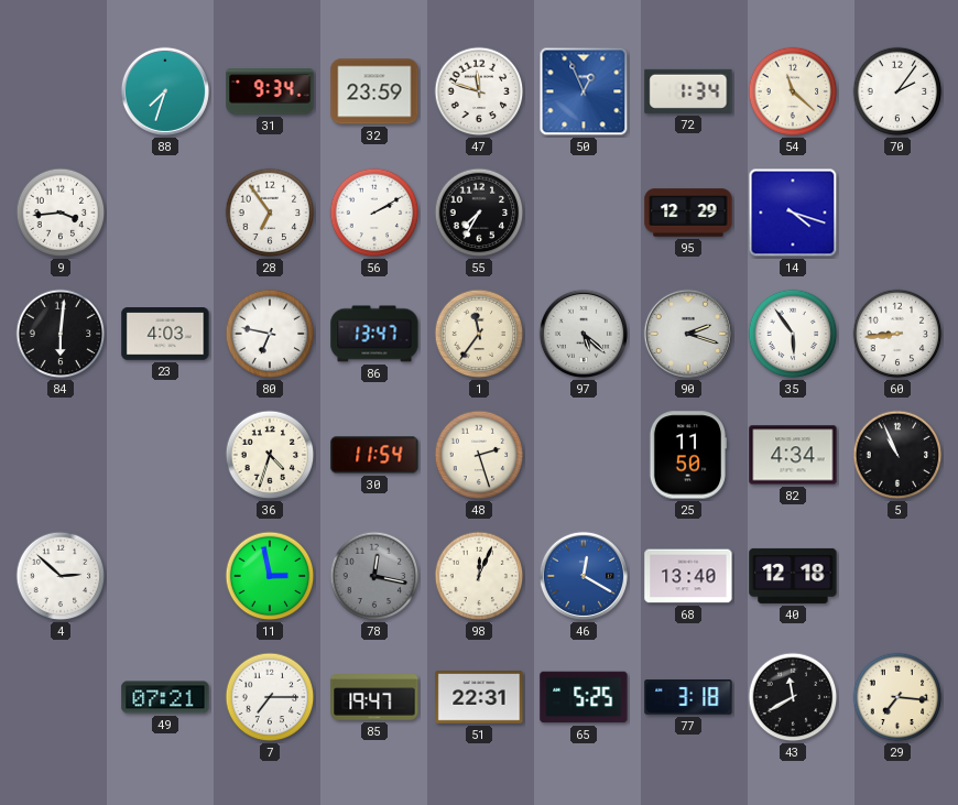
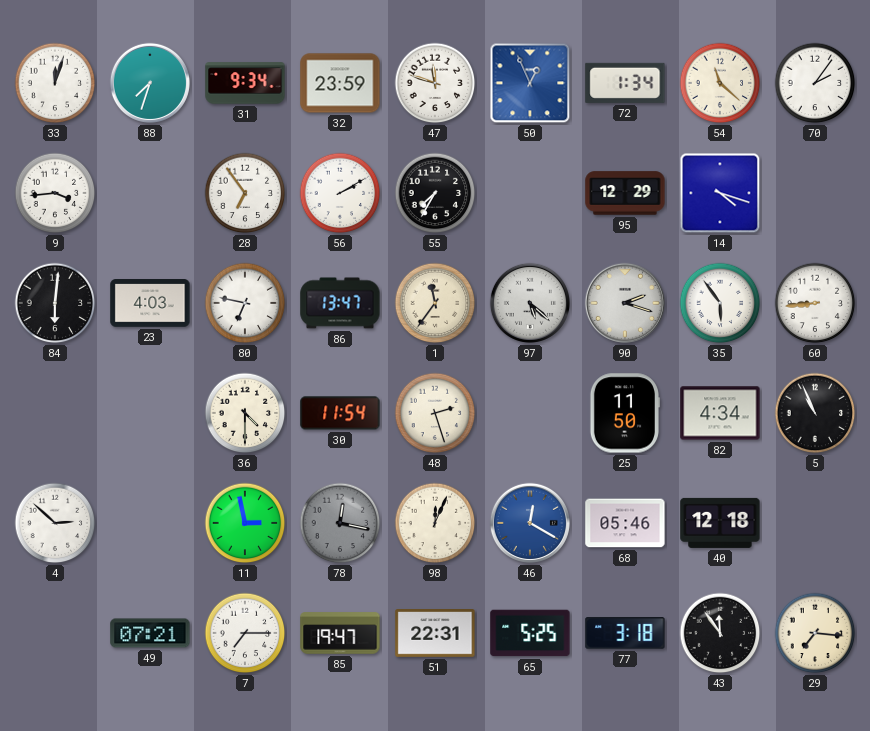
33: none -> 12:03 (55, 83)
36: 4:33 -> 4:30 (245, 413)
68: 13:40 -> 05:46 (625, 523)
43: 11:40 -> 11:54 (720, 633)
